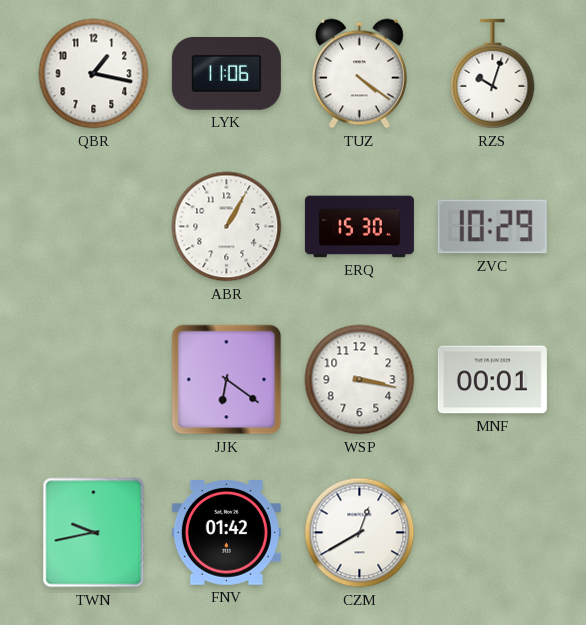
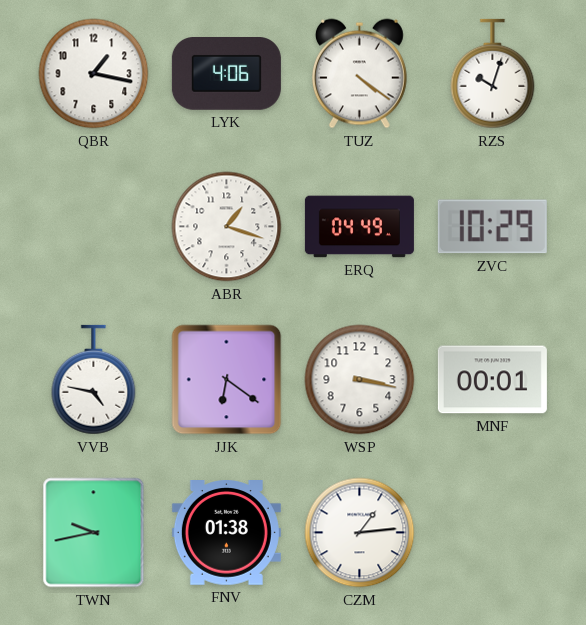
LYK: 11:06 -> 4:06 (226, 74)
ABR: 1:05 -> 1:18 (227, 227)
ERQ: 15:30 -> 04:49 (359, 227)
VVB: none -> 4:47 (94, 380)
FNV: 01:42 -> 01:38 (226, 533)
CZM: 12:40 -> 1:14 (360, 533)
